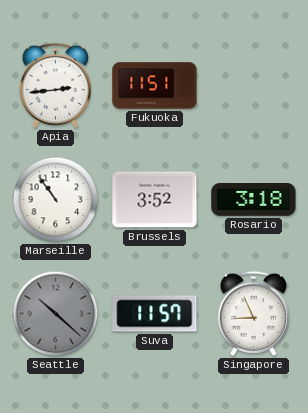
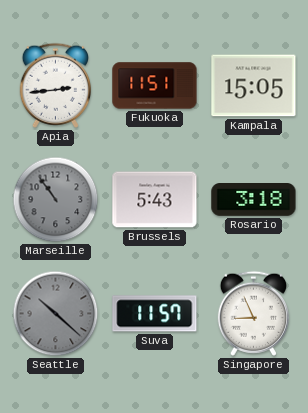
Kampala: none -> 15:05 (254, 86)
Marseille dial: white -> grey (56, 200)
Brussels: 3:52 -> 5:43 (155, 200)
